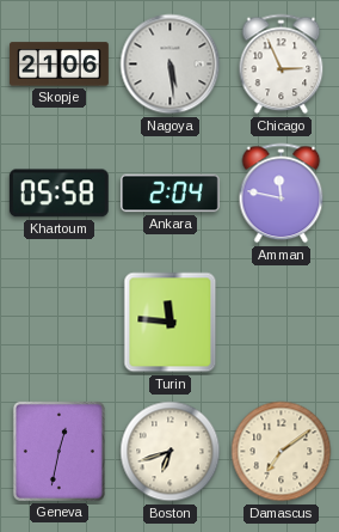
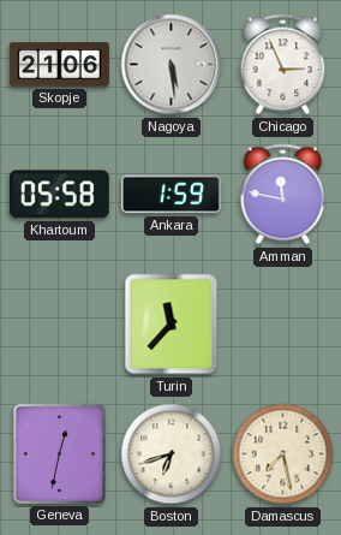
Ankara: 2:04 -> 1:59 (170, 195)
Turin: 11:46 -> 11:37 (172, 325)
Damascus: 7:09 -> 7:28 (283, 454)
